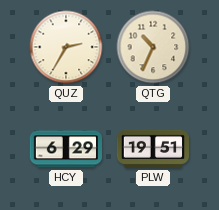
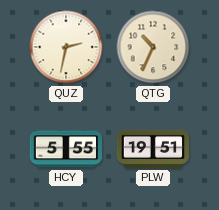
QUZ: 2:35 -> 2:32 (66, 47)
HCY: 6:29 -> 5:55 (65, 149)
